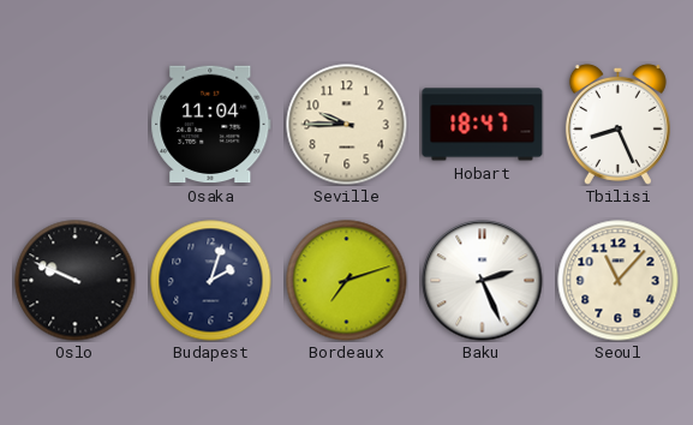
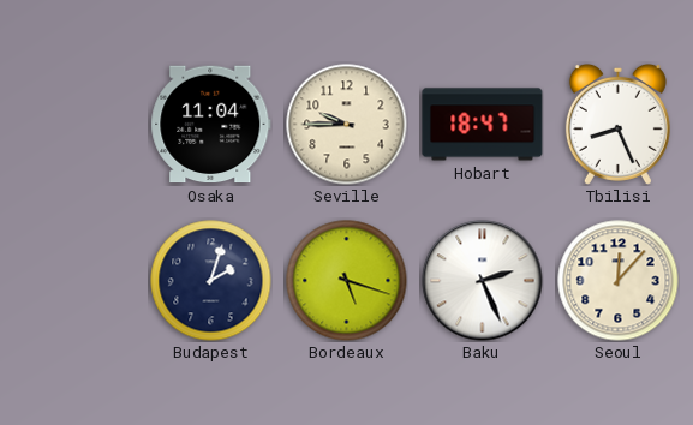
Oslo: 9:49 -> none (76, 281)
Bordeaux: 7:12 -> 5:18 (347, 281)
Seoul: 11:07 -> 12:07 (619, 281)
